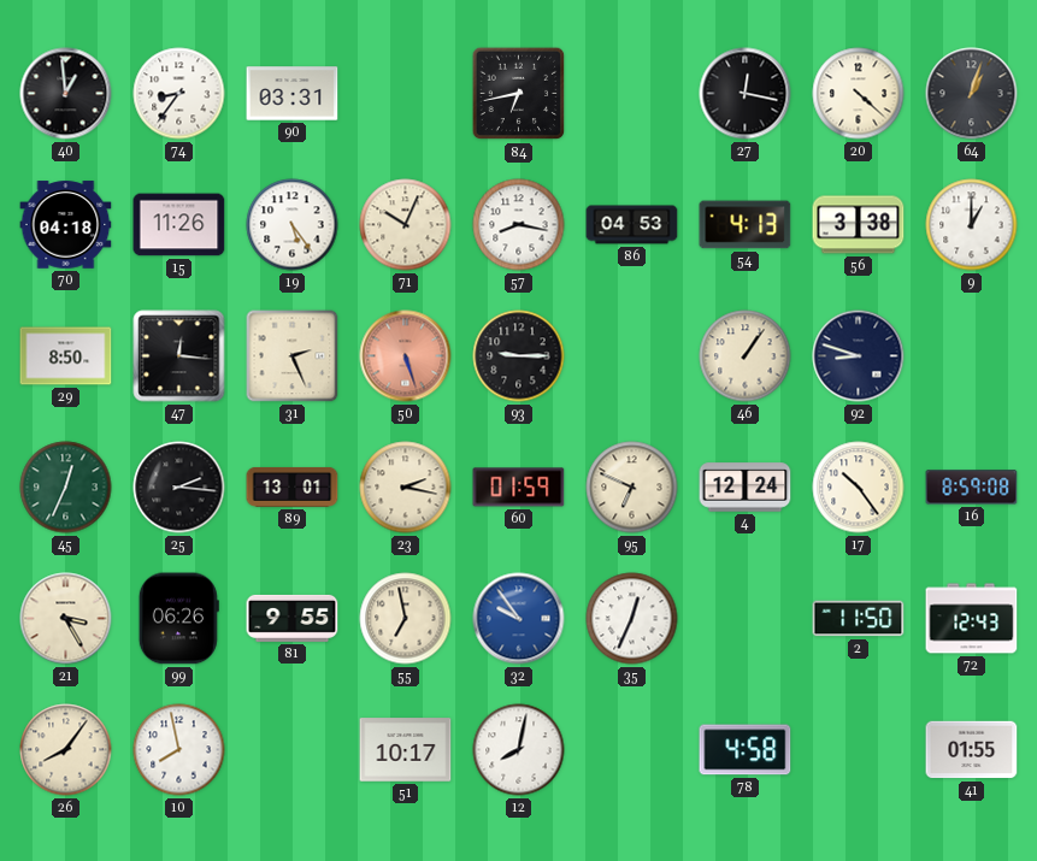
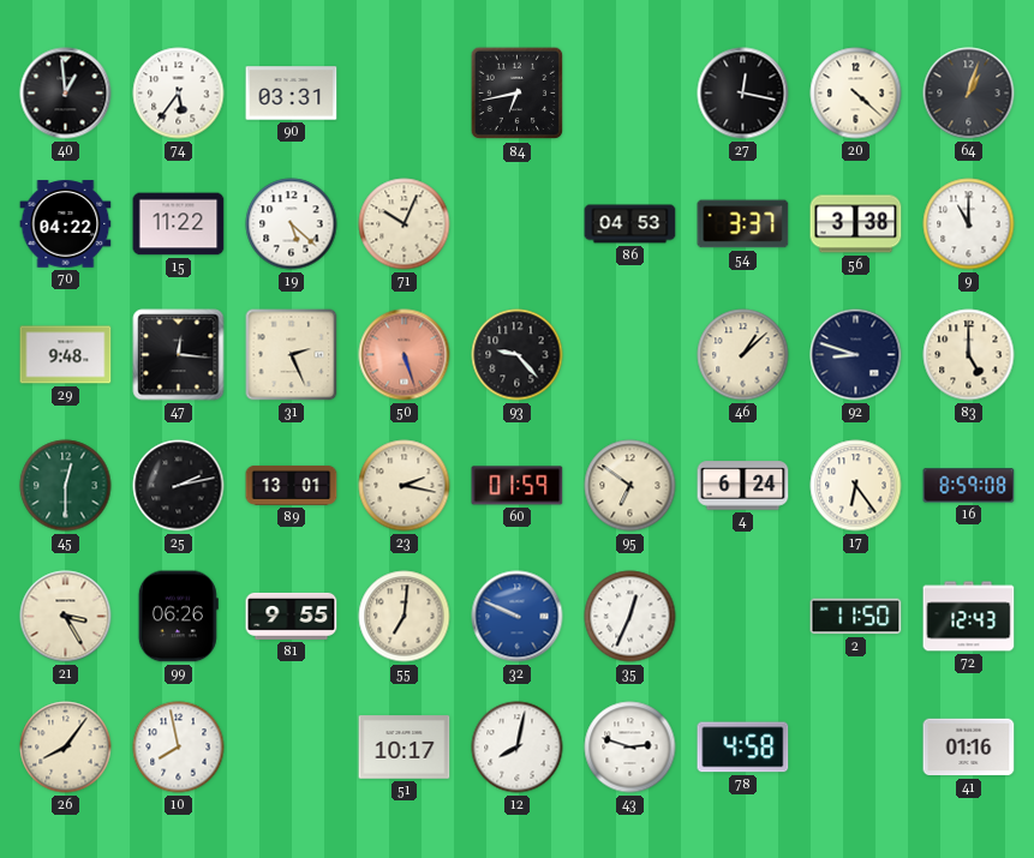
74: 8:36 -> 5:36 (179, 94)
70: 04:18 -> 04:22 (66, 224)
15: 11:26 -> 11:22 (179, 224)
19: 5:24 -> 5:22 (292, 224)
57: 8:17 -> none (519, 225)
54: 4:13 -> 3:37 (743, 224)
9: 1:00 -> 11:00 (969, 224)
29: 8:50 -> 9:48 (66, 355)
93: 9:15 -> 9:23 (518, 355)
46: 1:06 -> 1:08 (743, 355)
83: none -> 5:00 (969, 355)
45: 12:34 -> 12:30 (66, 486)
25: 2:16 -> 2:13 (179, 486)
95: 6:49 -> 6:51 (630, 486)
4: 12:24 -> 6:24 (743, 486)
17: 10:24 -> 6:24 (856, 486)
55: 6:58 -> 7:01 (405, 617)
32: 9:54 -> 9:49 (518, 617)
43: none -> 2:48 (630, 748)
41: 01:55 -> 01:16 (969, 748)
